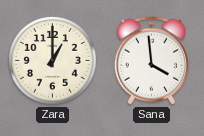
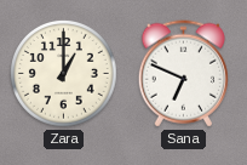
Sana: 3:59 -> 6:49 (183, 74)
